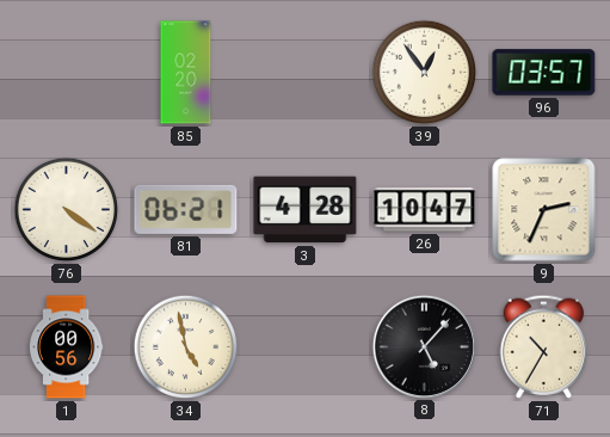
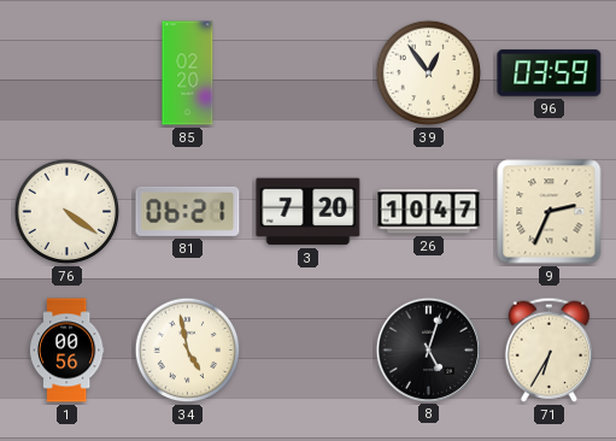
96: 03:57 -> 03:59 (550, 73)
3: 4:28 -> 7:20 (309, 212)
8: 5:07 -> 5:03 (428, 349)
71: 10:35 -> 6:35 (550, 349)
